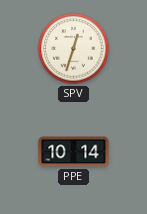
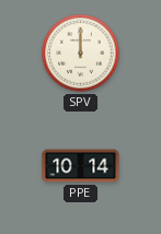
SPV: 12:33 -> 12:00 (81, 54)
